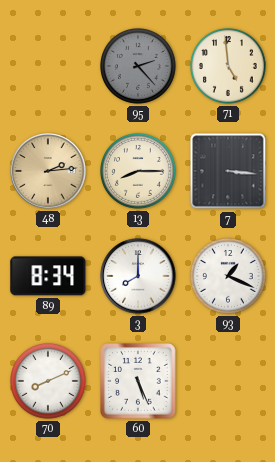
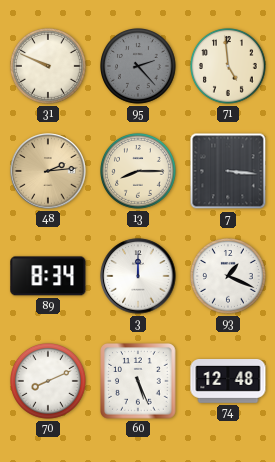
31: none -> 9:49 (49, 67)
3: 8:00 -> 12:00 (138, 276)
74: none -> 12:48 (228, 382)
